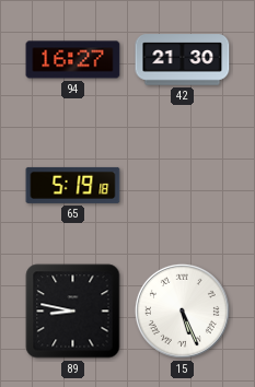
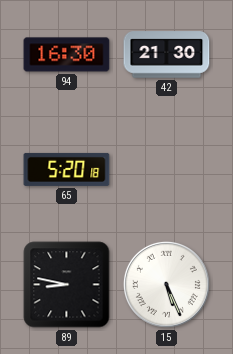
94: 16:27 -> 16:30 (67, 55)
65: 5:19 -> 5:20 (67, 169)
